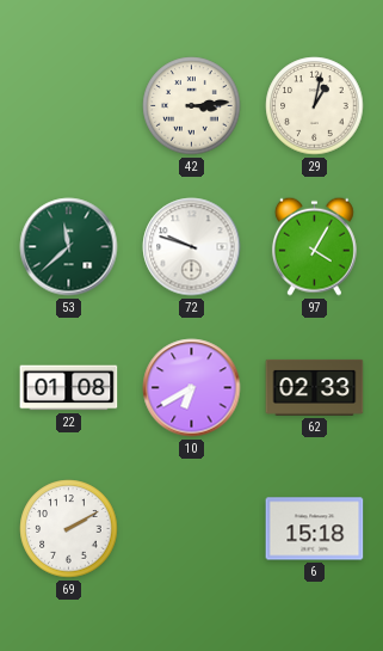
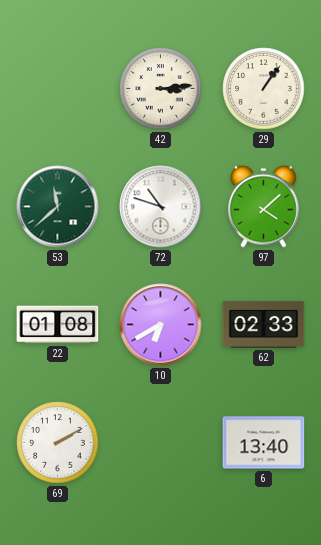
29: 1:02 -> 1:06 (264, 89)
72: 9:48 -> 10:48 (161, 207)
97: 4:05 -> 4:08 (263, 206)
6: 15:18 -> 13:40 (264, 443)
